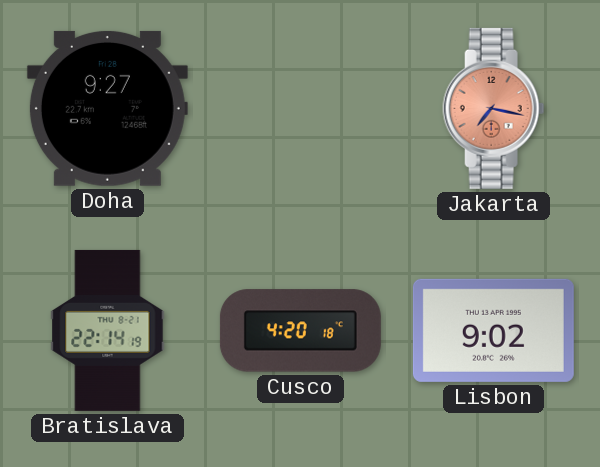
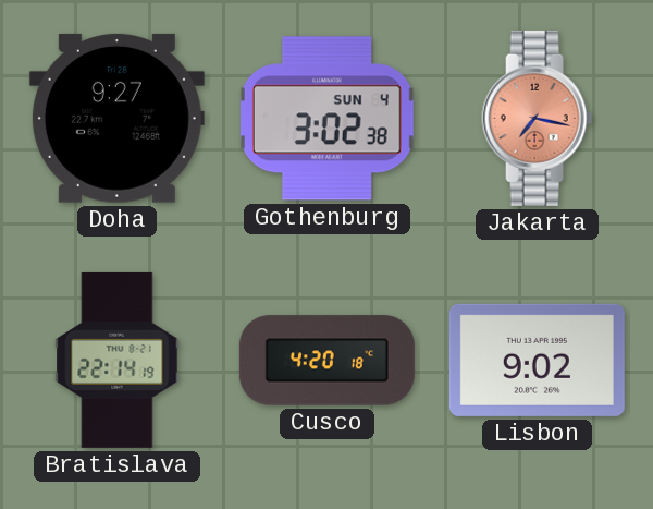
Gothenburg: none -> 3:02 (326, 119)
